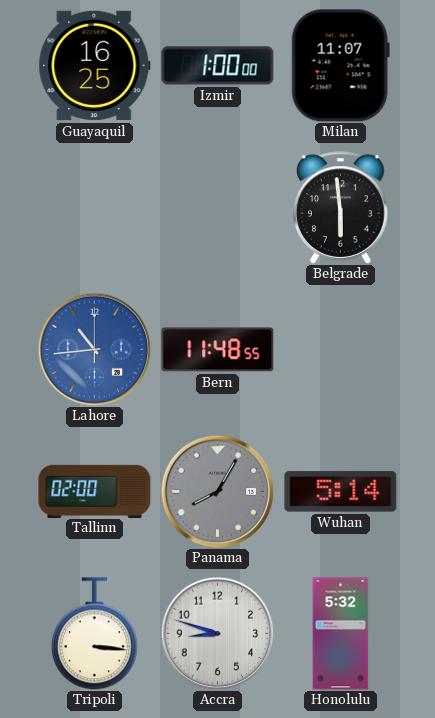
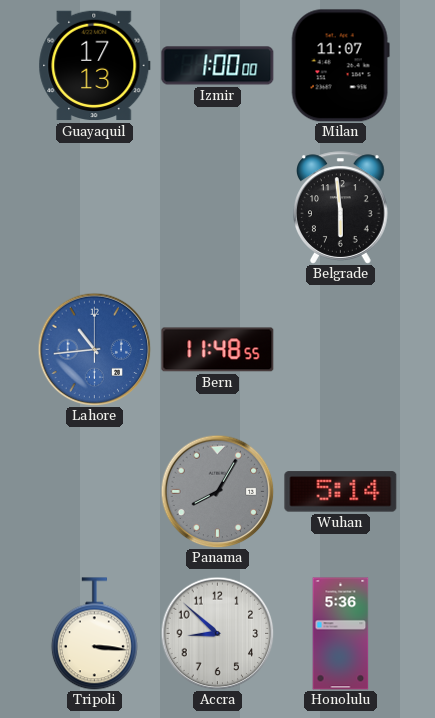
Guayaquil: 16:25 -> 17:13 (95, 66)
Tallinn: 02:00 -> none (95, 491)
Accra: 8:48 -> 8:52 (217, 633)
Honolulu: 5:32 -> 5:36 (341, 634)
